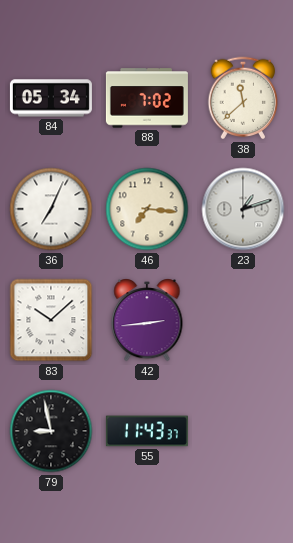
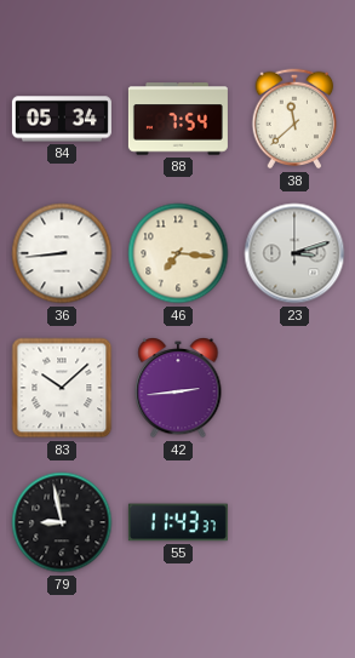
88: 7:02 -> 7:54 (178, 119)
36: 7:04 -> 8:44 (62, 253)
23: 1:12 -> 3:12 (294, 253)
